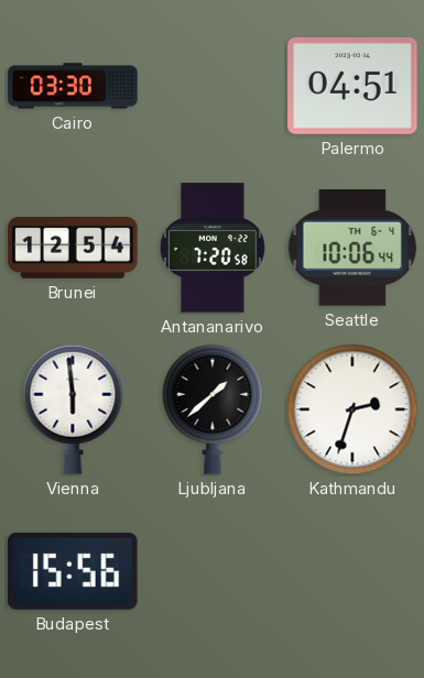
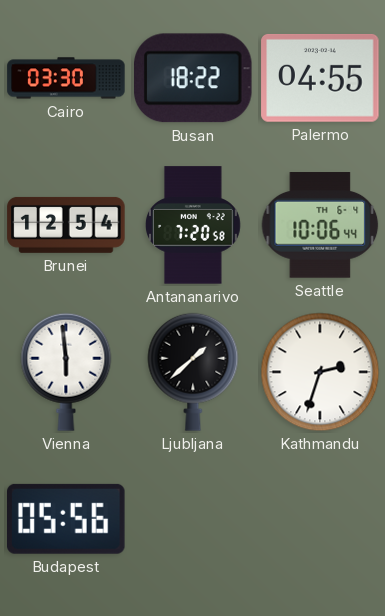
Busan: none -> 18:22 (194, 78)
Palermo: 04:51 -> 04:55 (320, 78)
Budapest: 15:56 -> 05:56 (67, 519)
